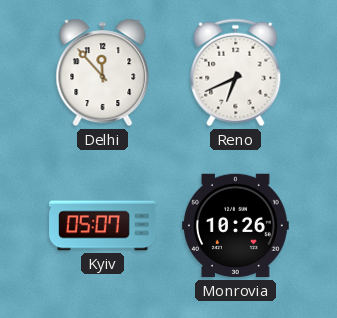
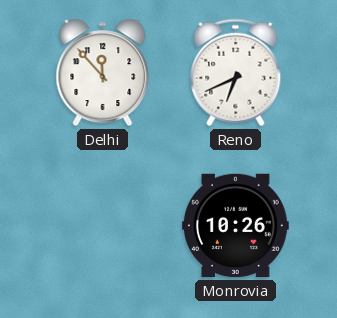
Kyiv: 05:07 -> none (103, 226)
